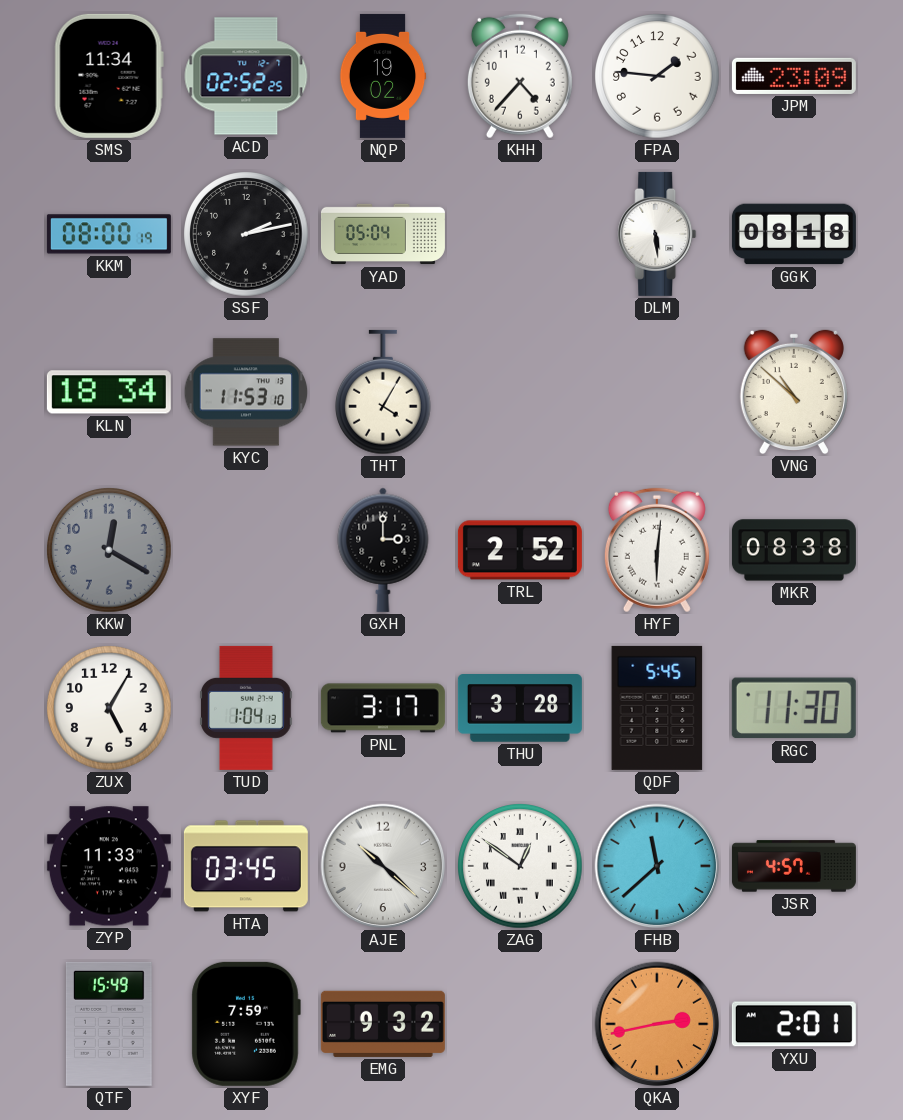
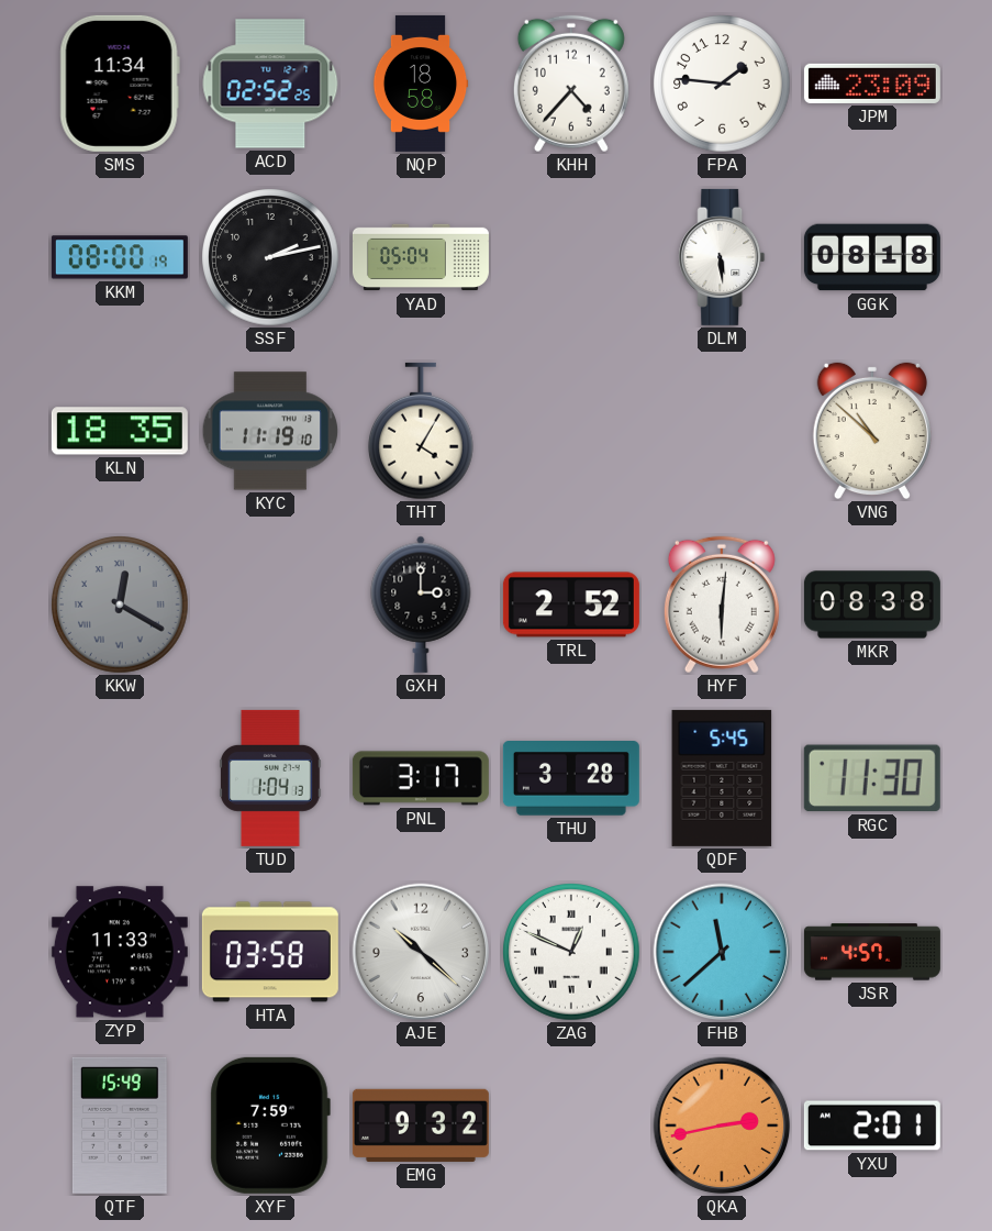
NQP: 19:02 -> 18:58 (421, 84)
KLN: 18:34 -> 18:35 (120, 431)
KYC: 11:53 -> 11:19 (270, 431)
KKW numerals: Arabic -> Roman (120, 605)
ZUX: 5:05 -> none (109, 708)
HTA: 03:45 -> 03:58 (270, 952)
ZAG: 12:51 -> 12:49 (571, 952)
